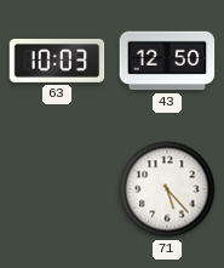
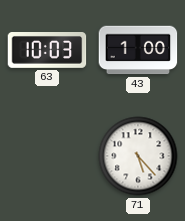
43: 12:50 -> 1:00 (138, 50)
